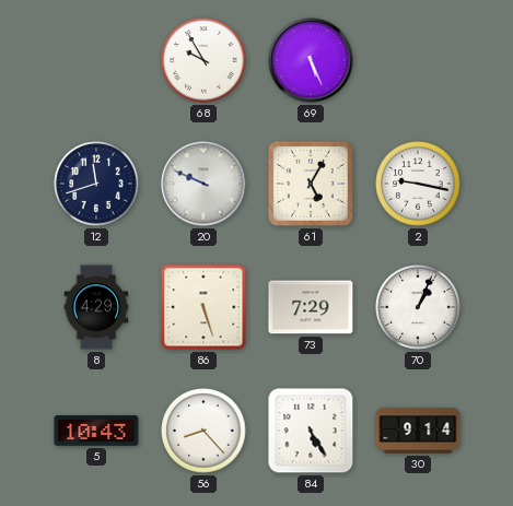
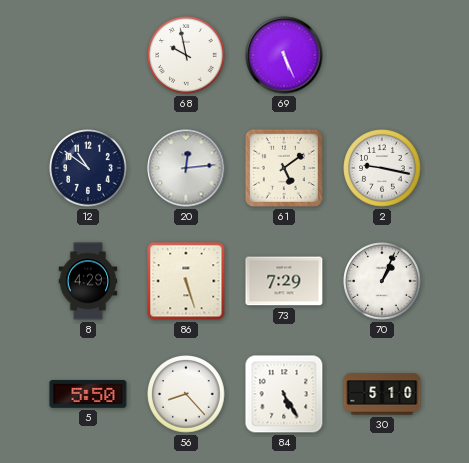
68: 9:55 -> 9:58 (186, 55)
12: 11:42 -> 10:51 (88, 168)
20: 9:49 -> 12:14 (186, 168)
61: 5:05 -> 5:09 (284, 168)
5: 10:43 -> 5:50 (88, 395)
30: 9:14 -> 5:10 (382, 394)
